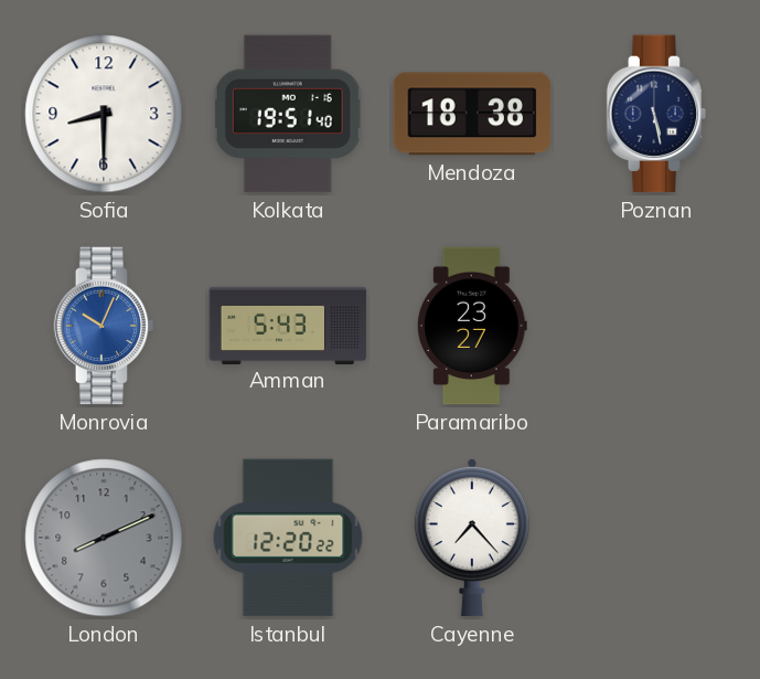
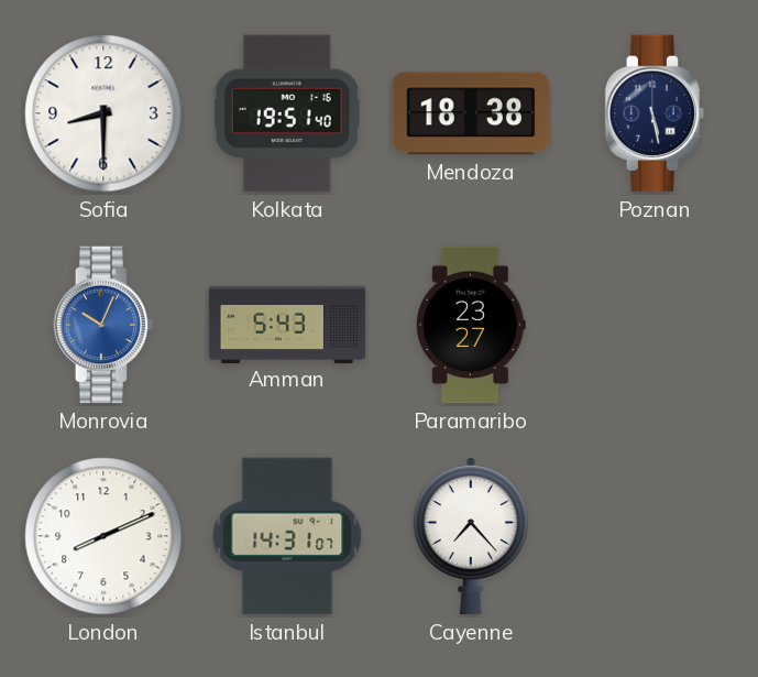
London dial: grey -> white (103, 536)
Istanbul: 12:20 -> 14:31 (287, 536)
